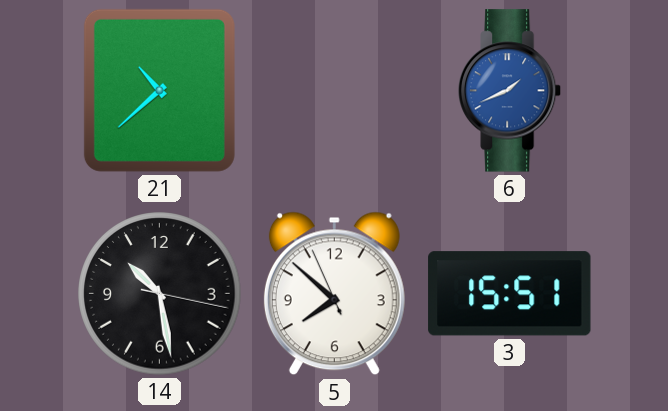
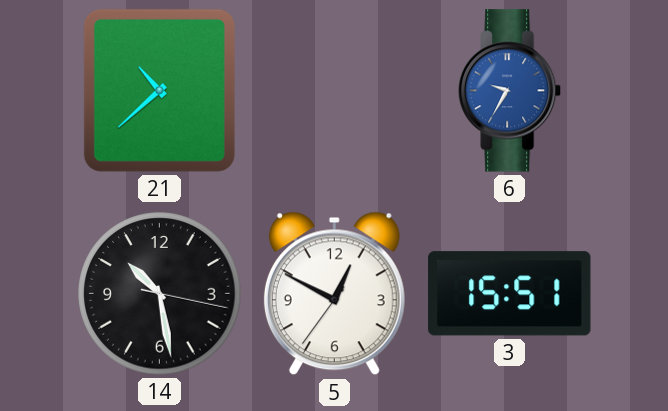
6: 1:41 -> 9:35 (510, 91)
5: 7:51 -> 12:49 (334, 294)
